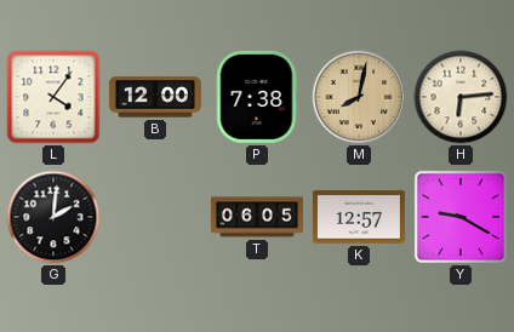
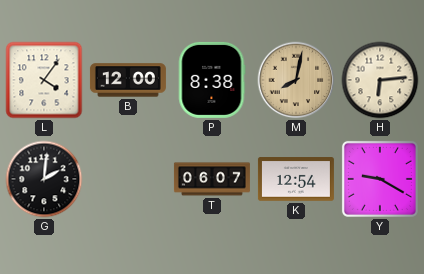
P: 7:38 -> 8:38 (212, 80)
T: 06:05 -> 06:07 (212, 179)
K: 12:57 -> 12:54 (296, 179)
